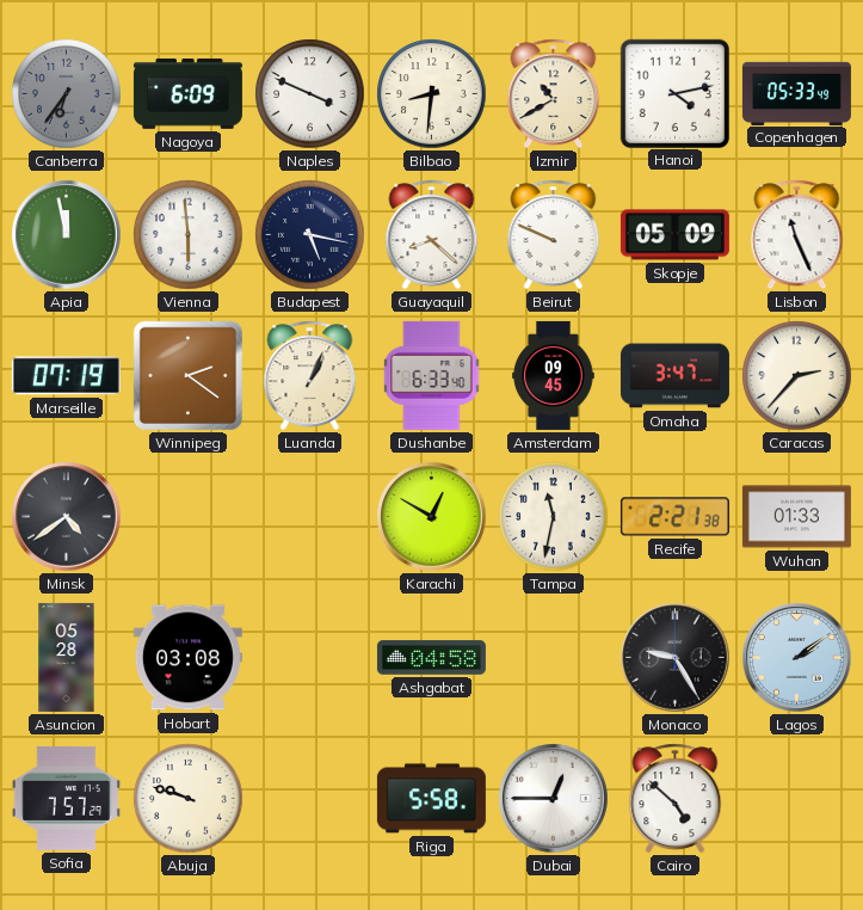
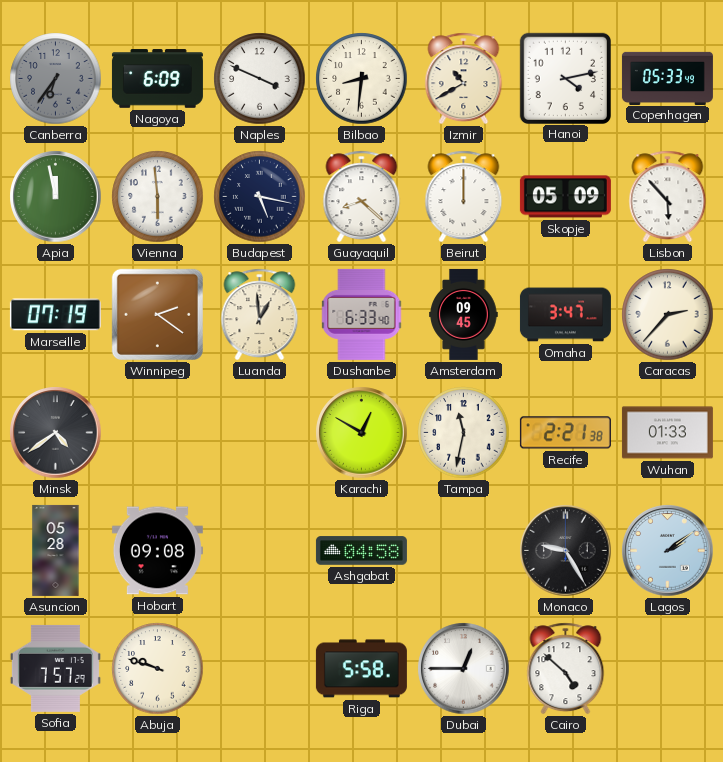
Beirut: 9:49 -> 12:00 (464, 197)
Lisbon: 11:26 -> 5:53 (668, 197)
Luanda: 1:04 -> 12:59 (260, 315)
Hobart: 03:08 -> 09:08 (157, 551)
